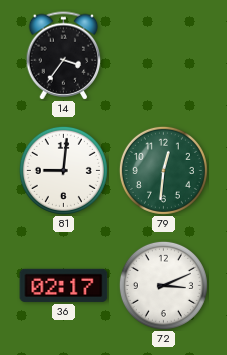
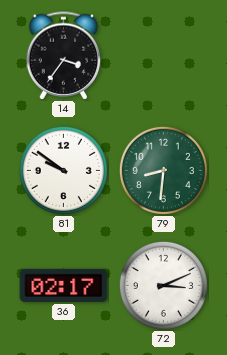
81: 9:01 -> 9:51 (63, 170)
79: 12:31 -> 8:31 (163, 170)
